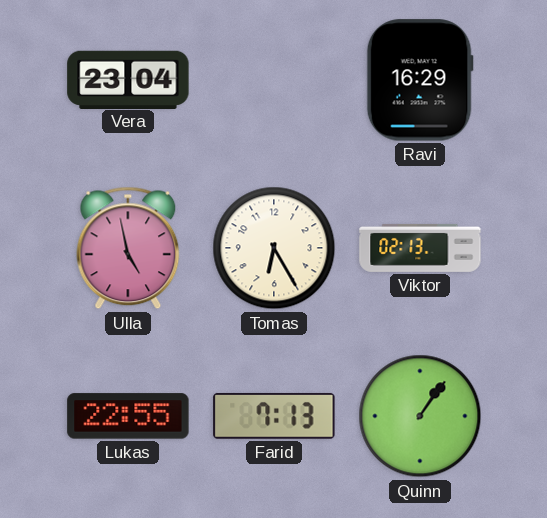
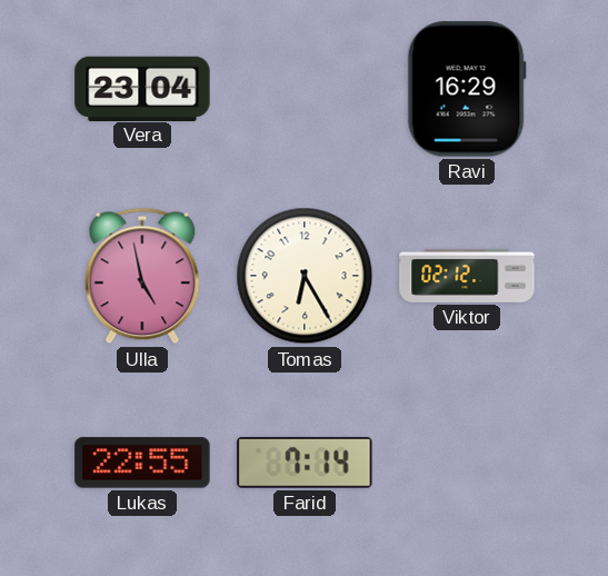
Viktor: 02:13 -> 02:12 (467, 276)
Farid: 7:13 -> 7:14 (305, 463)
Quinn: 1:06 -> none (420, 416)
